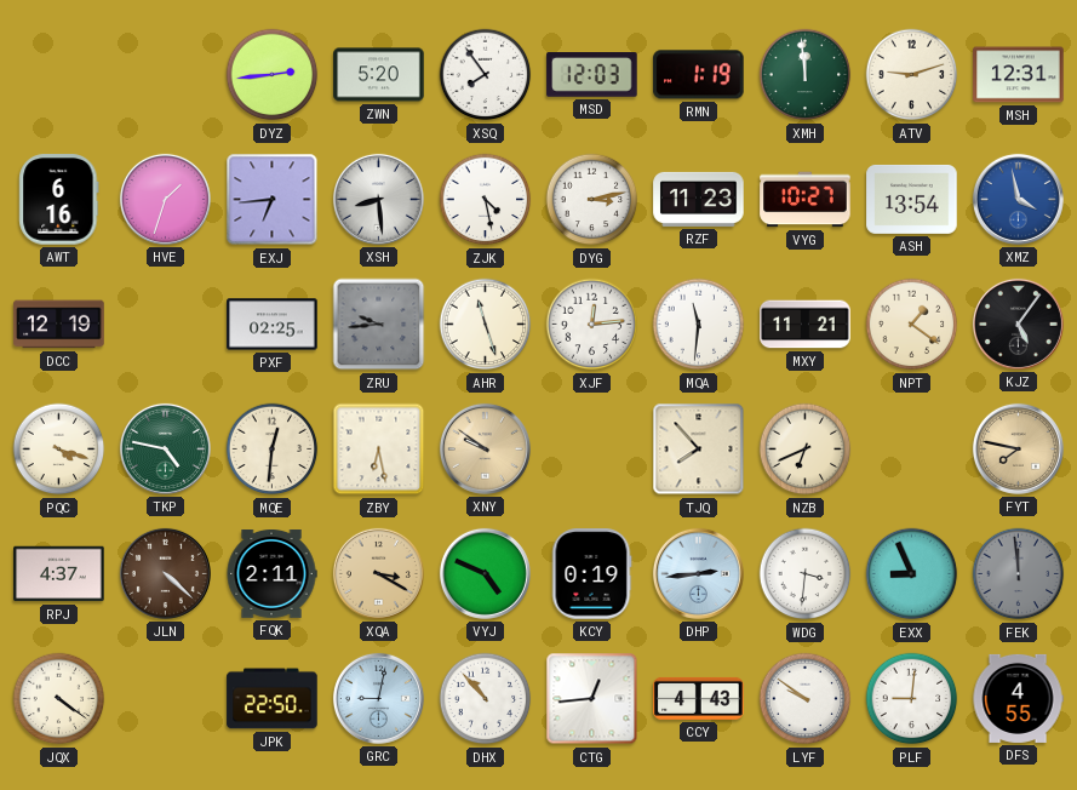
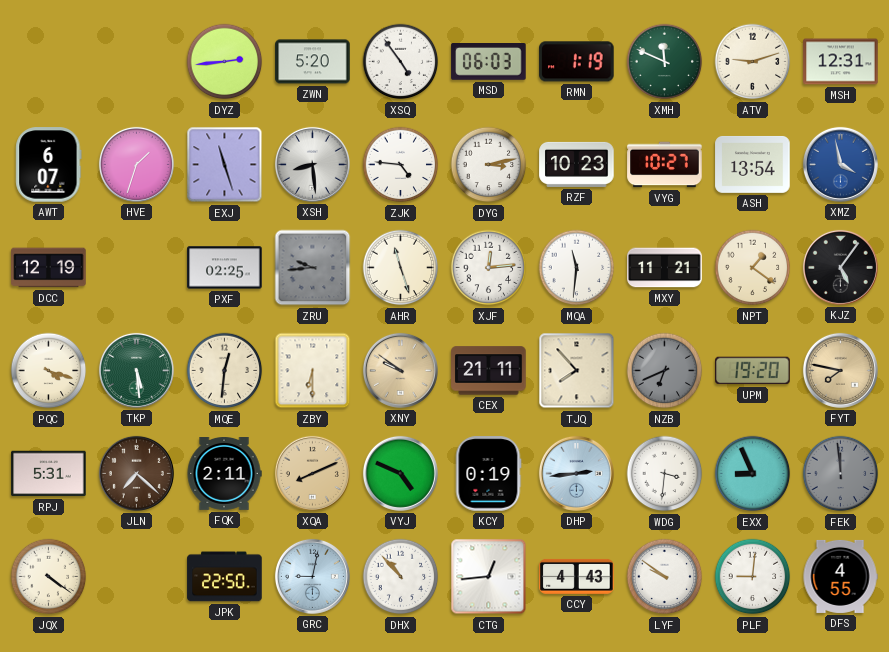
XSQ: 7:54 -> 4:54 (401, 62)
MSD: 12:03 -> 06:03 (489, 62)
XMH: 11:59 -> 11:49 (665, 62)
AWT: 6:16 -> 6:07 (49, 165)
EXJ: 6:44 -> 11:27 (225, 165)
ZJK: 4:28 -> 4:46 (401, 165)
RZF: 11:23 -> 10:23 (577, 164)
TKP: 4:47 -> 5:29 (136, 370)
ZBY: 6:28 -> 6:30 (313, 371)
CEX: none -> 21:11 (489, 371)
NZB dial: cream -> grey (665, 371)
UPM: none -> 19:20 (753, 371)
RPJ: 4:37 -> 5:31 (49, 474)
JLN: 4:22 -> 7:22 (136, 473)
XQA: 3:20 -> 8:11 (312, 473)
